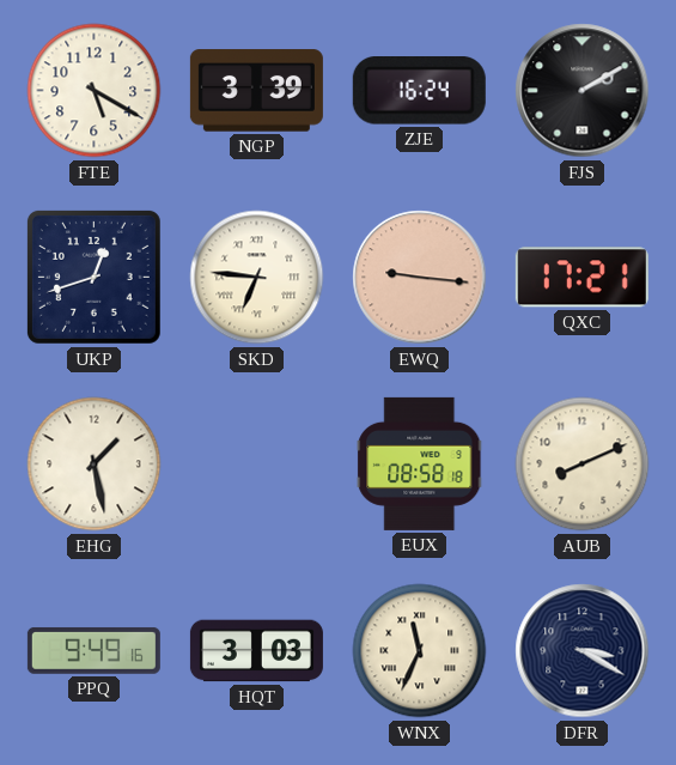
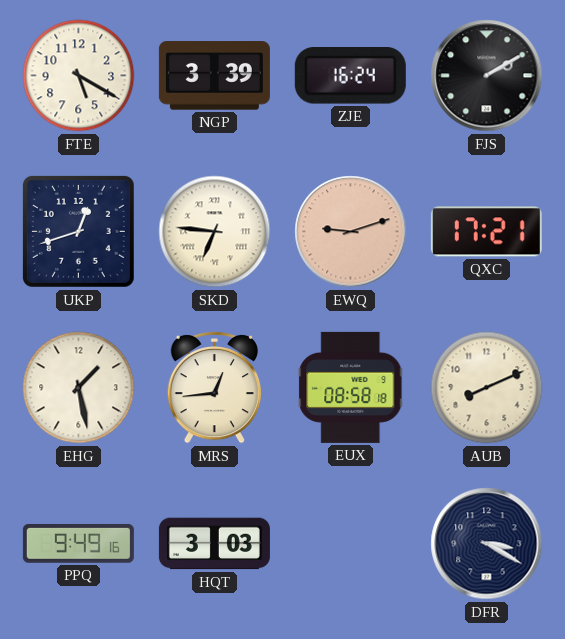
EWQ: 9:16 -> 9:12 (351, 232)
MRS: none -> 12:44 (214, 387)
WNX: 11:34 -> none (420, 651)
